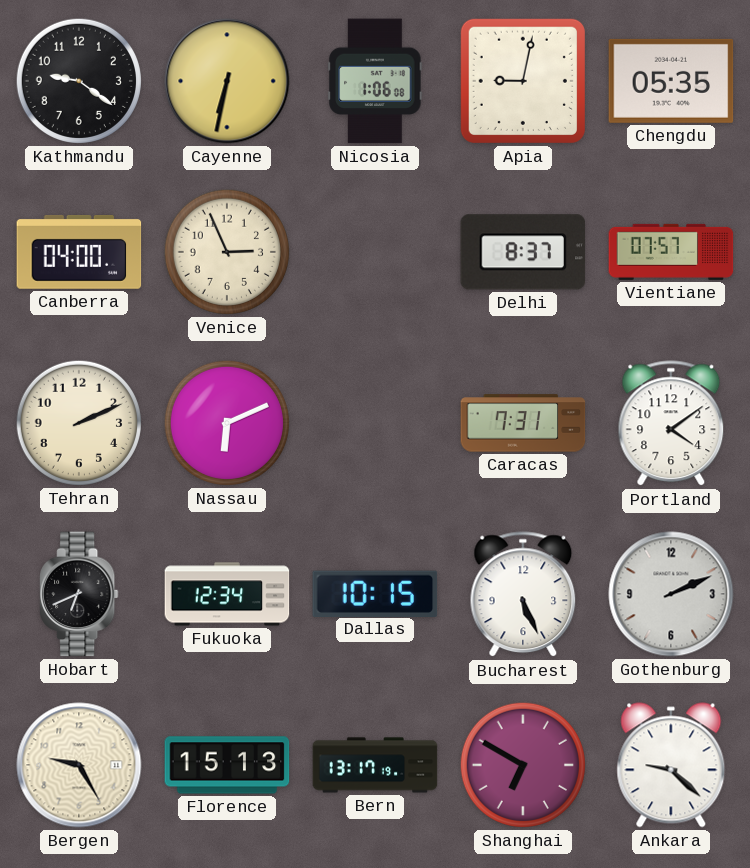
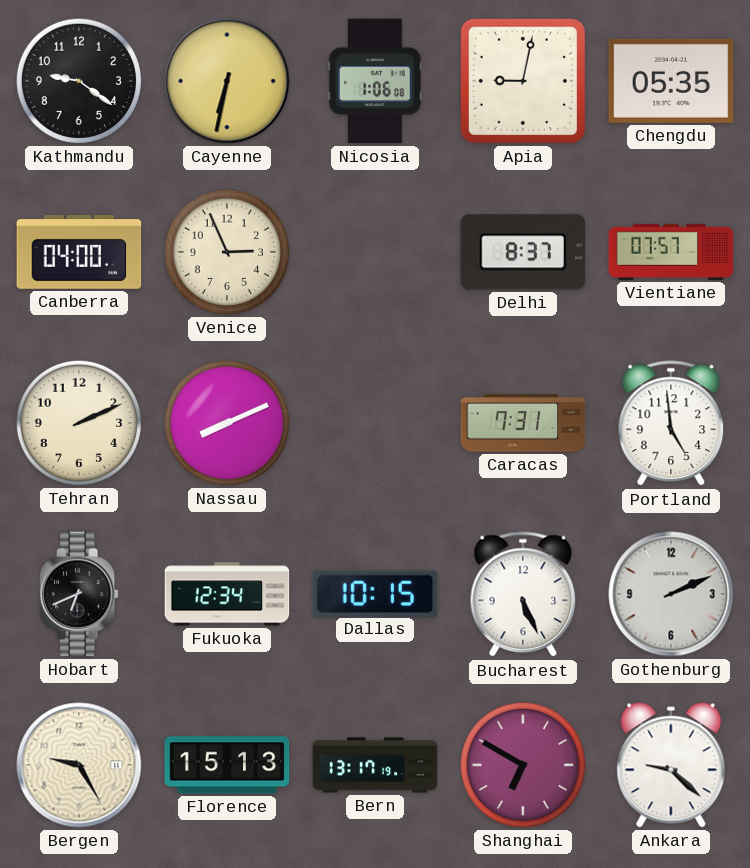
Nassau: 6:11 -> 8:11 (227, 423)
Portland: 4:09 -> 4:59 (671, 424)
